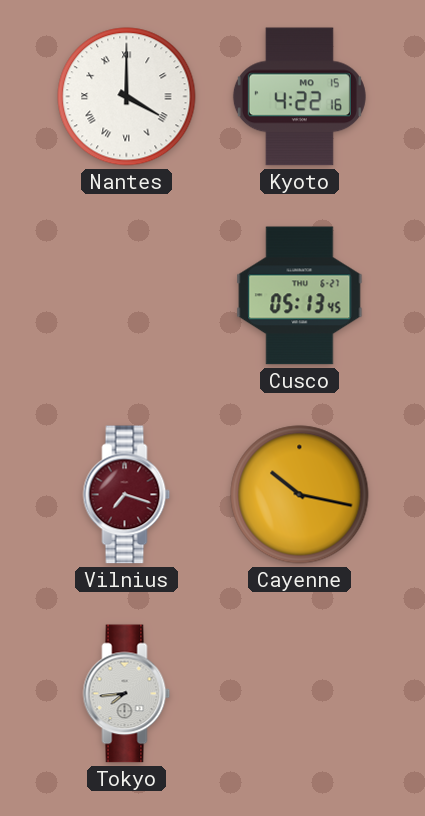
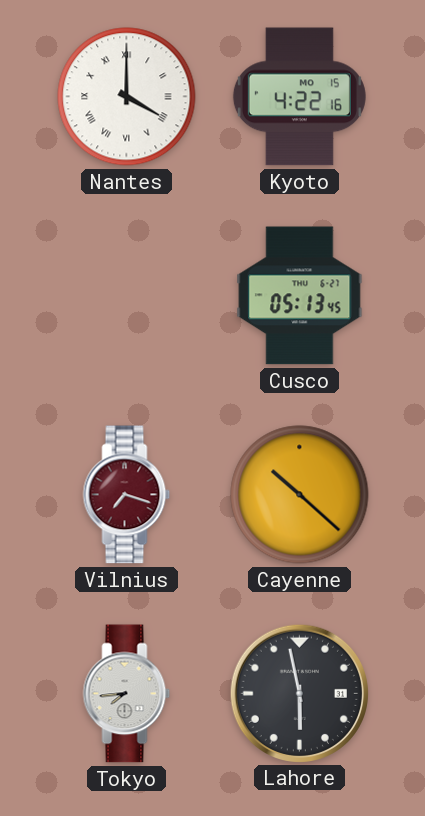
Cayenne: 10:17 -> 10:22 (300, 495)
Lahore: none -> 5:58 (299, 693)
